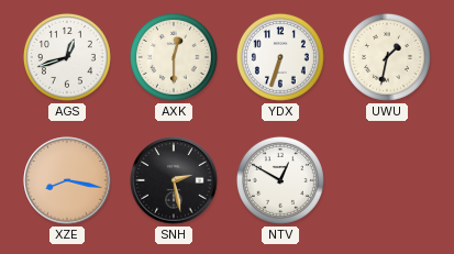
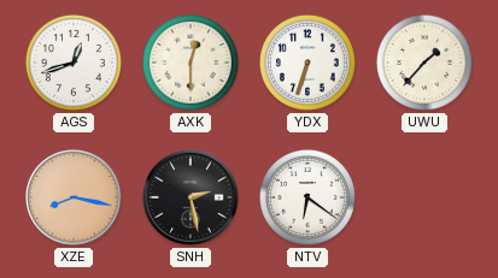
UWU: 1:32 -> 1:37 (424, 63)
NTV: 12:50 -> 6:21 (307, 197)
